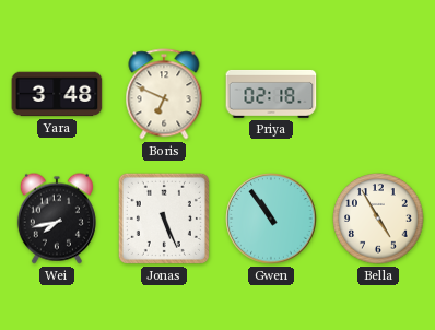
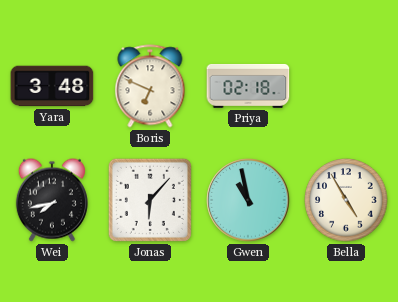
Jonas: 5:26 -> 6:07 (150, 200)
Gwen: 10:54 -> 10:58 (248, 200)
